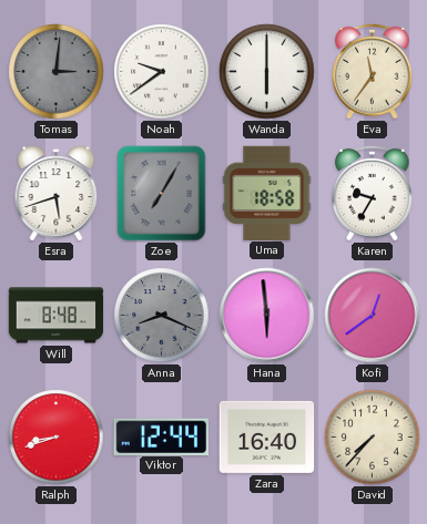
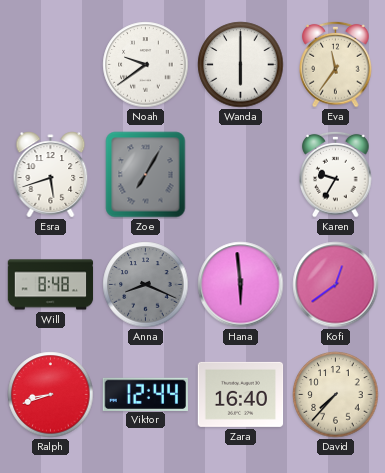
Tomas: 3:01 -> none (57, 72)
Uma: 18:58 -> none (267, 193)
